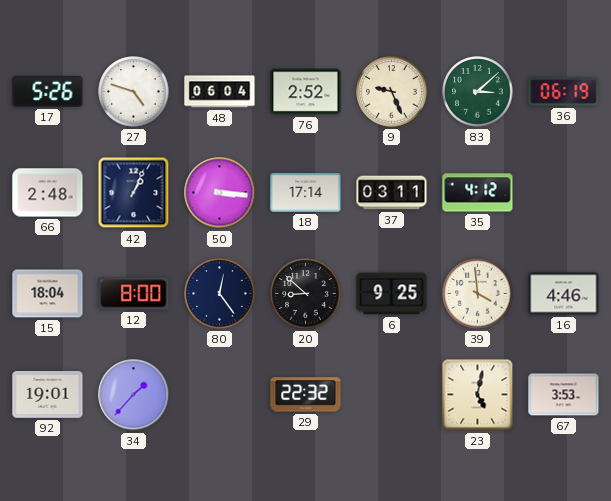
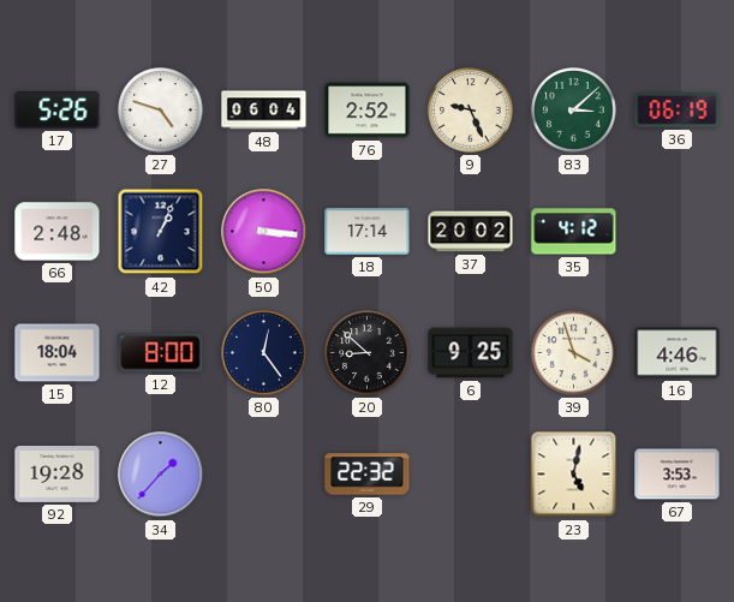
37: 03:11 -> 20:02 (471, 232)
39: 3:59 -> 3:57 (574, 353)
92: 19:01 -> 19:28 (58, 475)
